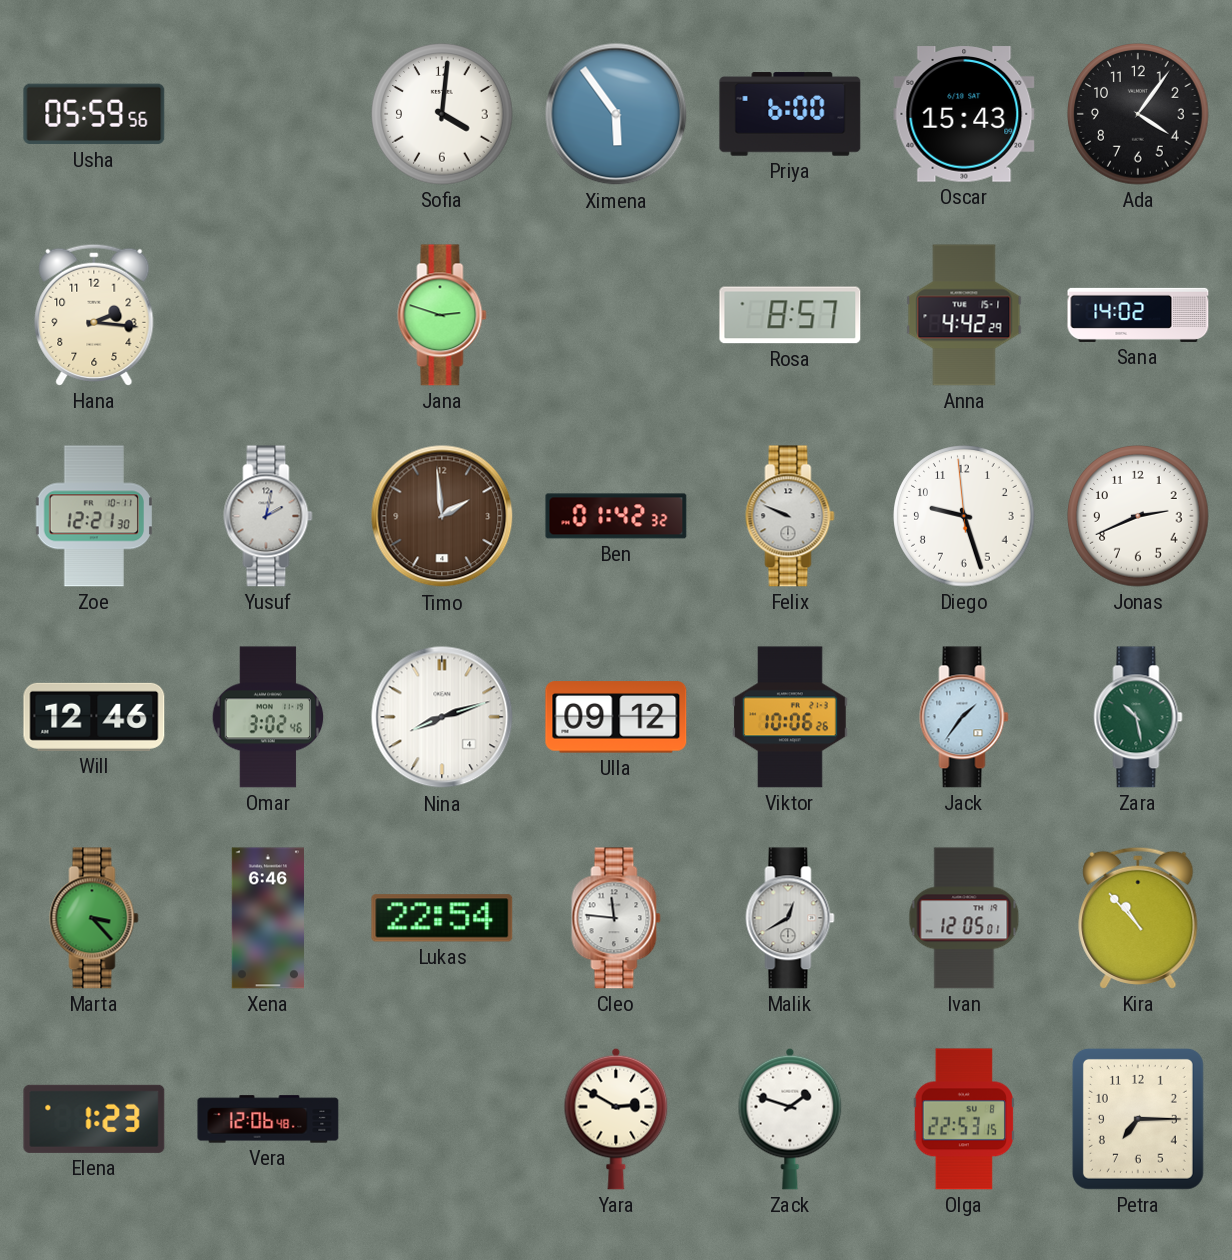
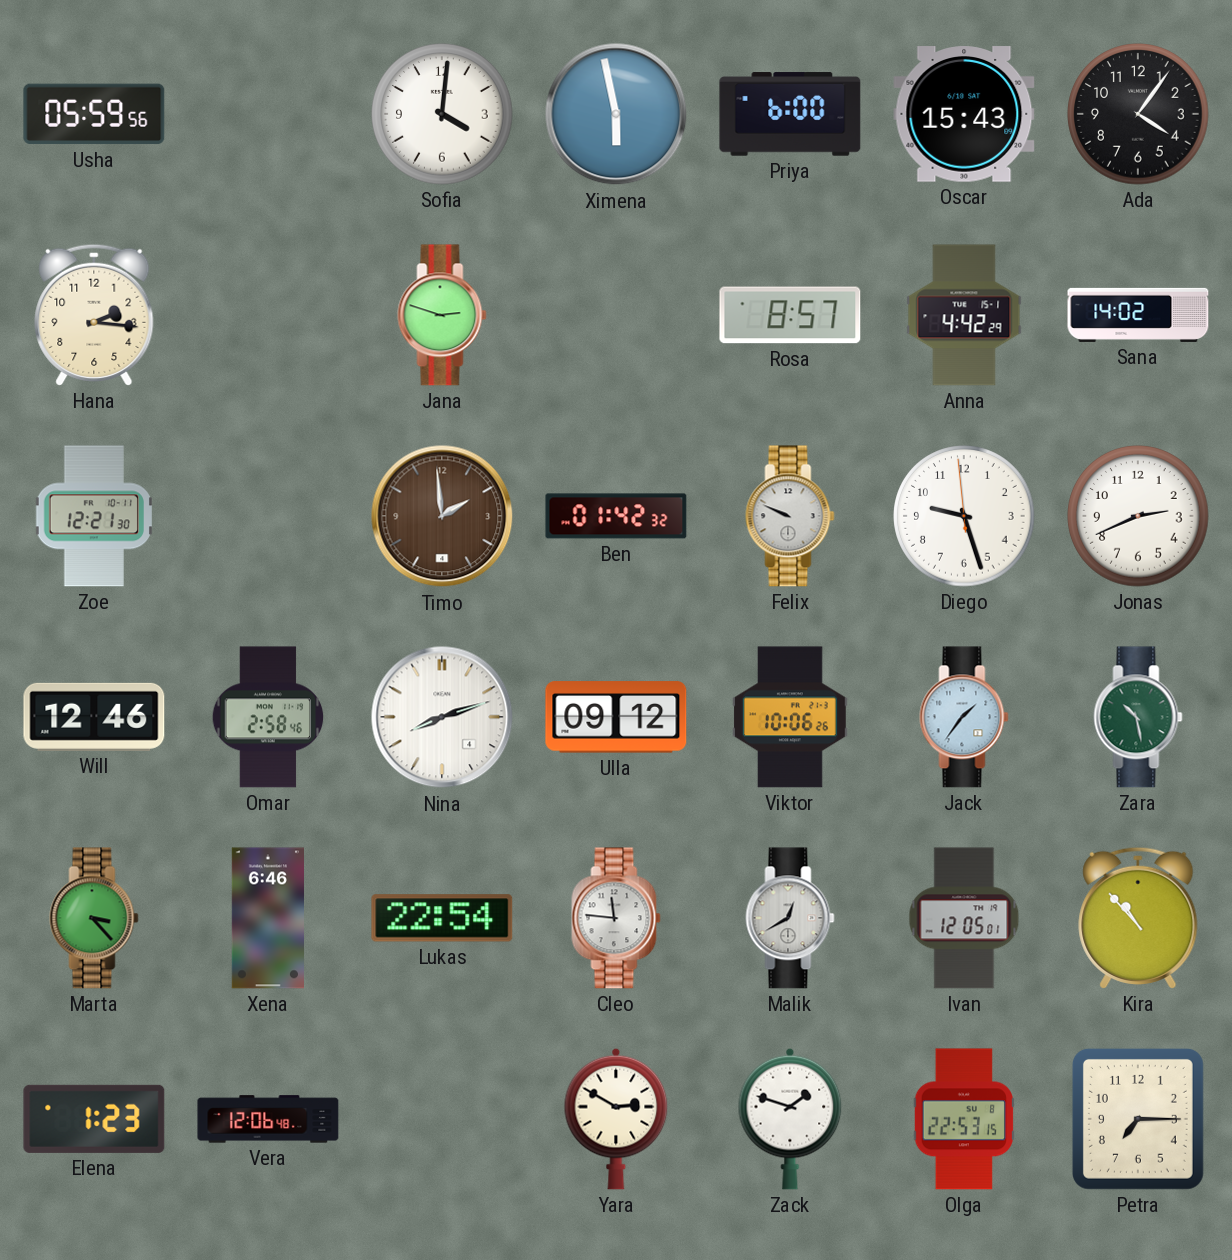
Ximena: 5:54 -> 5:58 (616, 114)
Yusuf: 2:02 -> none (268, 516)
Omar: 3:02 -> 2:58 (268, 717)
